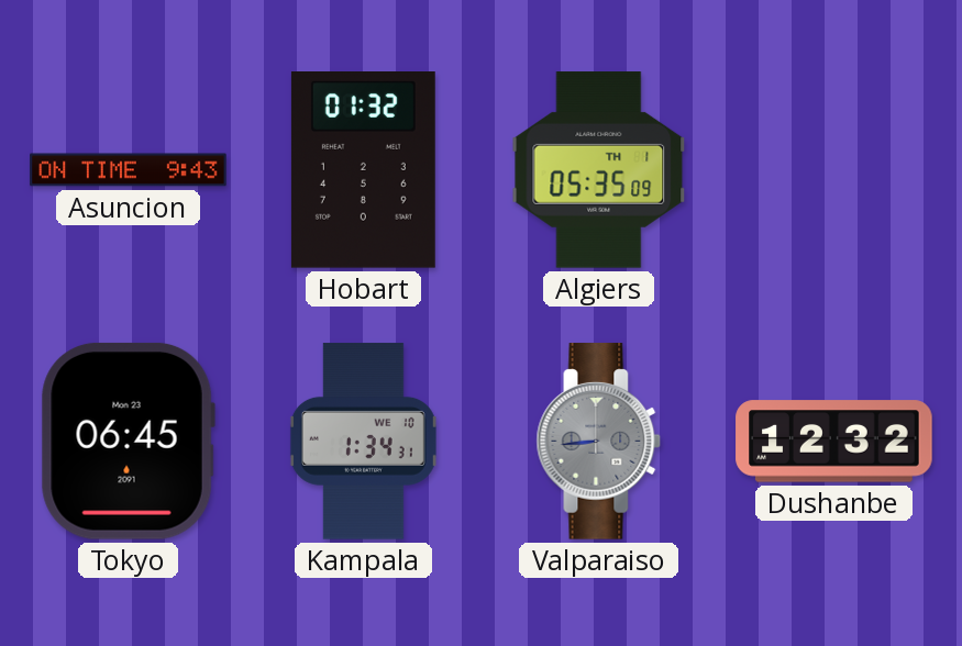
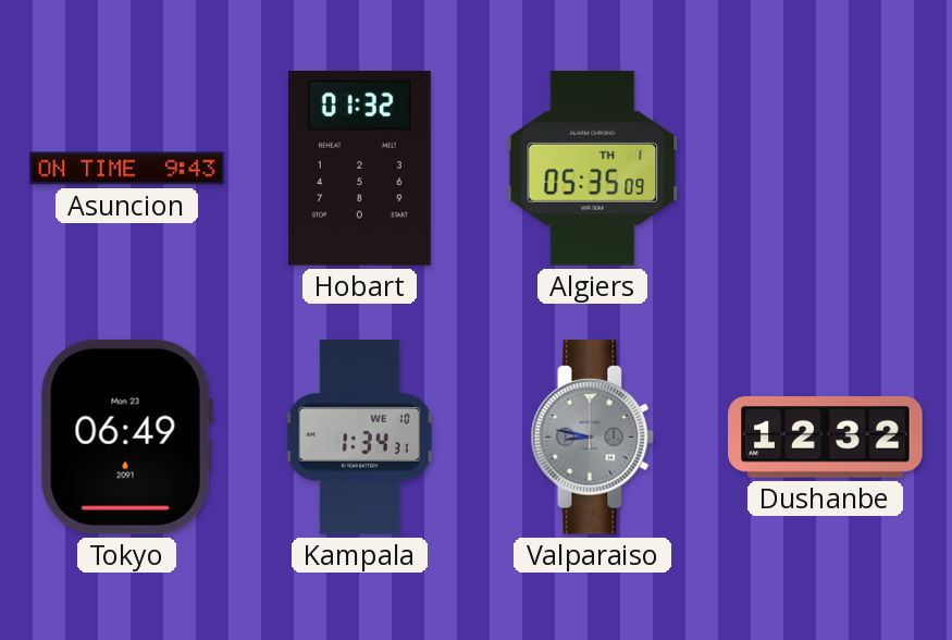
Tokyo: 06:45 -> 06:49 (126, 436)
Valparaiso: 8:44 -> 8:47 (593, 438)
